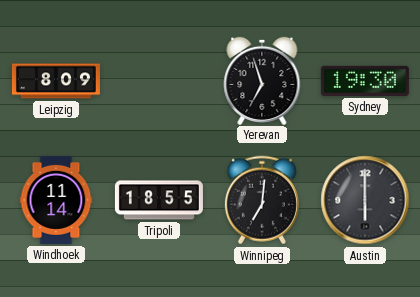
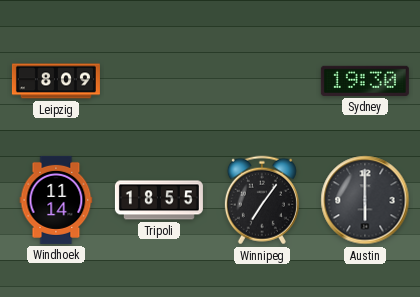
Yerevan: 6:57 -> none (262, 80)
Winnipeg: 7:01 -> 7:06 (262, 200)
